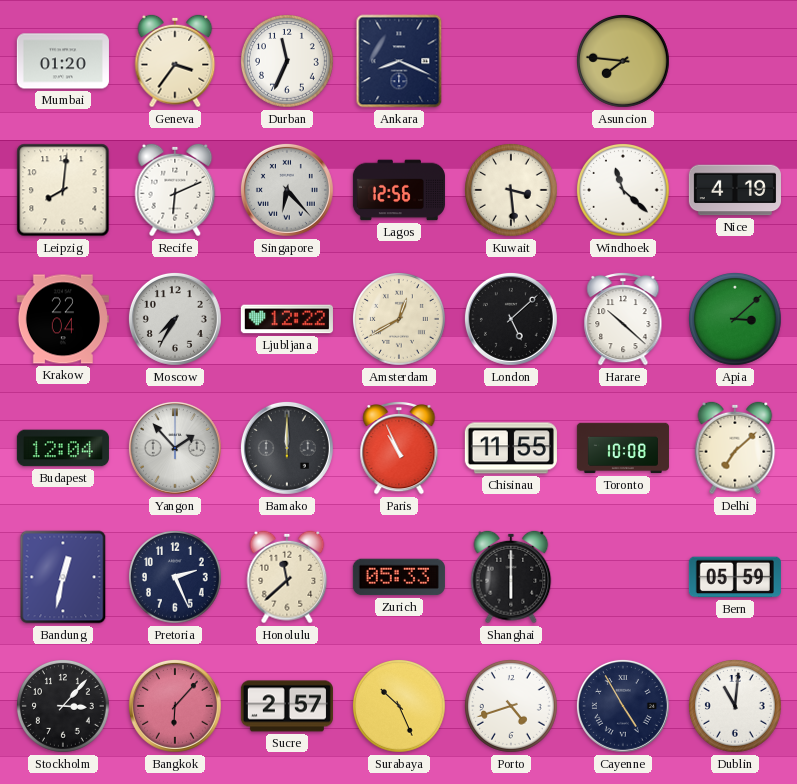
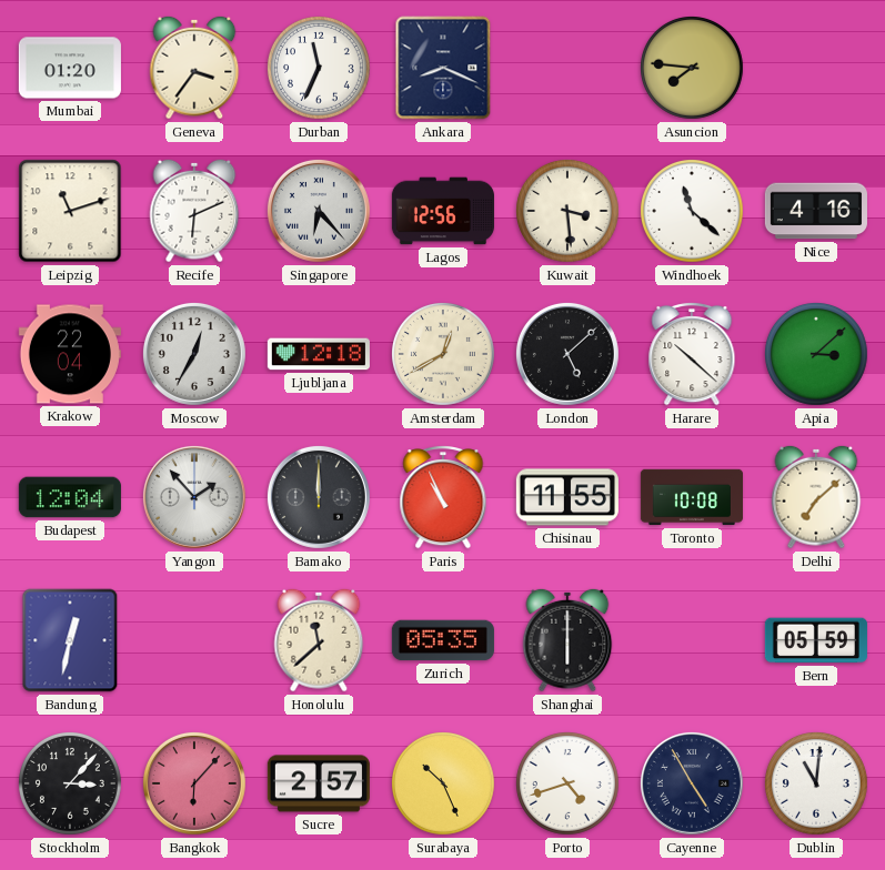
Leipzig: 8:01 -> 11:12 (70, 211)
Nice: 4:19 -> 4:16 (816, 211)
Moscow: 7:35 -> 12:35 (194, 354)
Ljubljana: 12:22 -> 12:18 (319, 354)
Pretoria: 2:26 -> none (176, 578)
Zurich: 05:33 -> 05:35 (443, 640)
